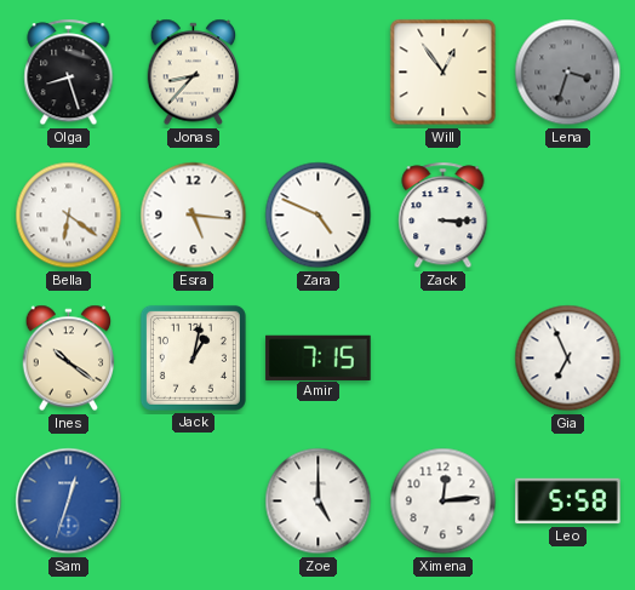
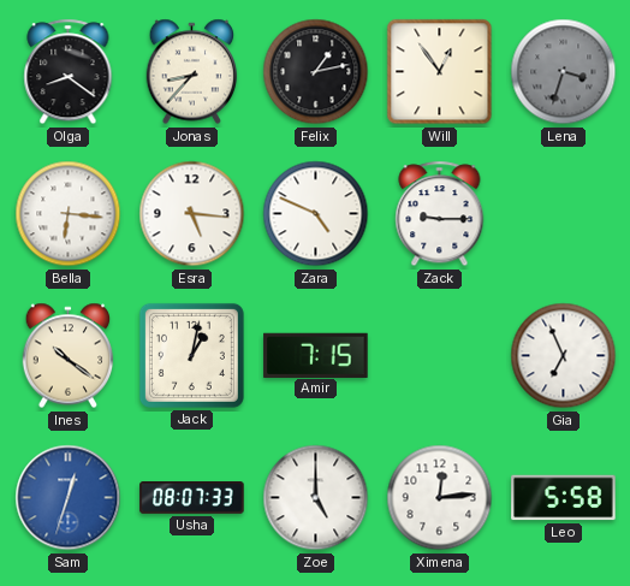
Olga: 8:27 -> 8:21 (69, 72)
Felix: none -> 1:13 (316, 72)
Bella: 6:21 -> 6:16 (69, 214)
Zack: 3:15 -> 9:15 (440, 214)
Usha: none -> 08:07 (192, 498)
